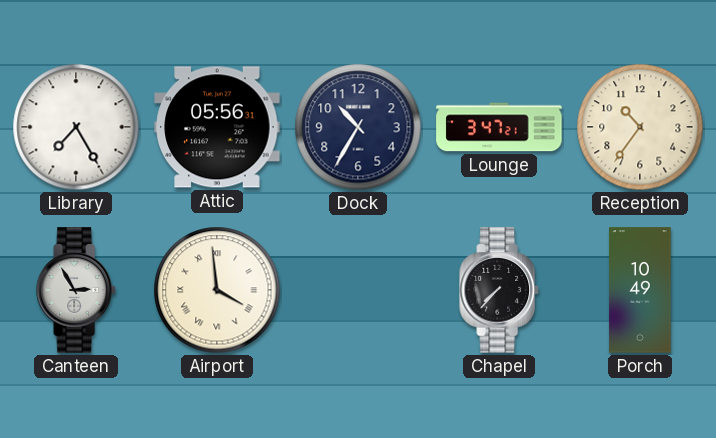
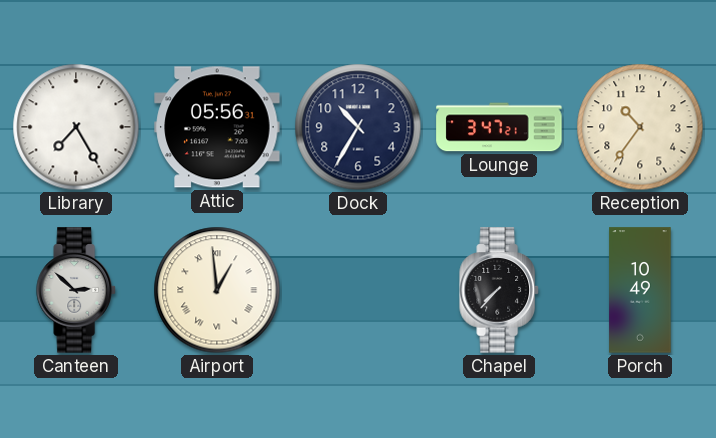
Canteen: 2:55 -> 2:52 (76, 290)
Airport: 3:59 -> 12:59 (217, 290)
